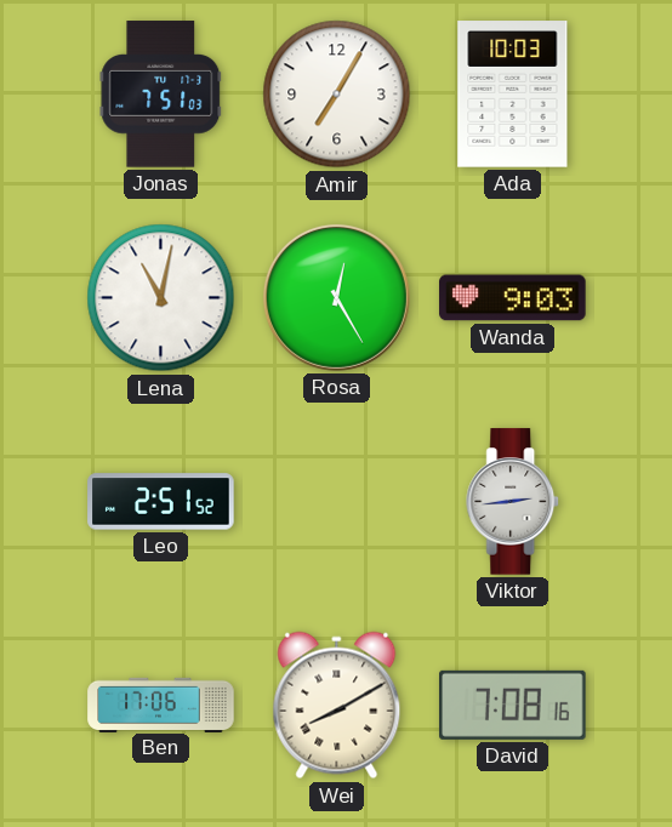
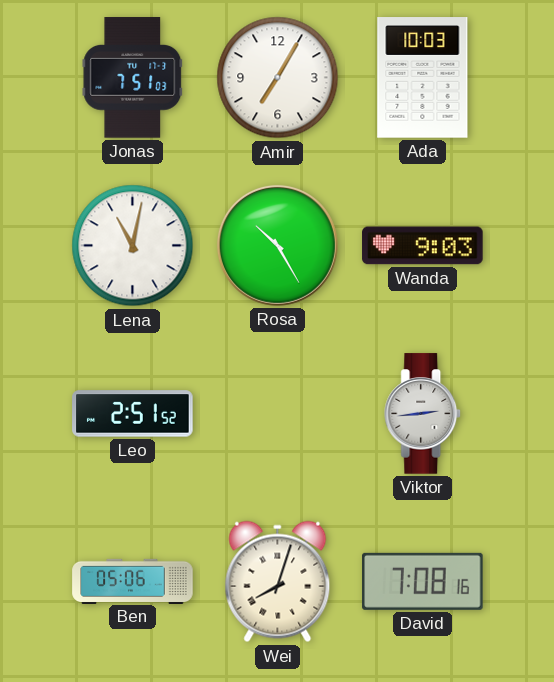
Rosa: 12:25 -> 10:25 (277, 245)
Ben: 17:06 -> 05:06 (133, 581)
Wei: 8:10 -> 8:03 (278, 582)
